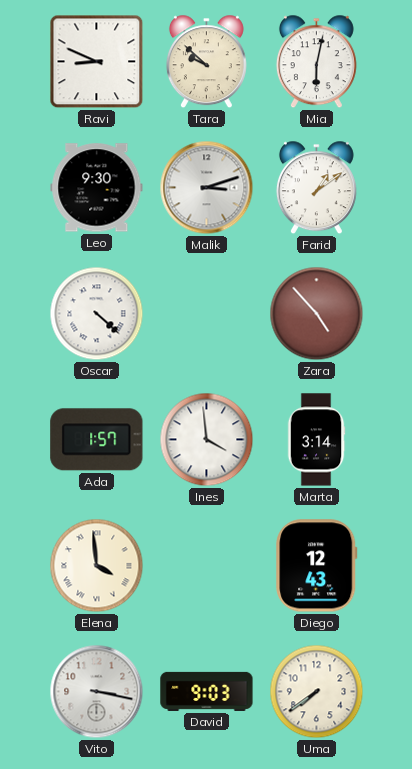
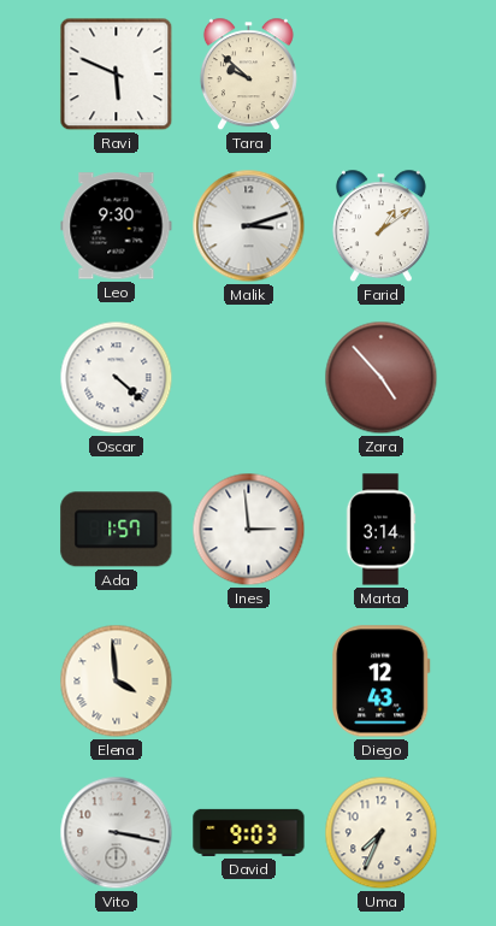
Ravi: 8:49 -> 5:49 (117, 75)
Mia: 6:02 -> none (316, 62)
Ines: 3:59 -> 2:59 (249, 530)
Uma: 7:39 -> 7:34 (382, 833)
